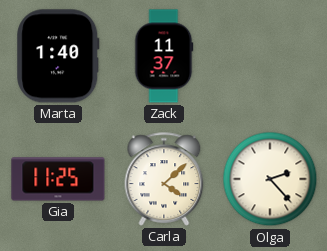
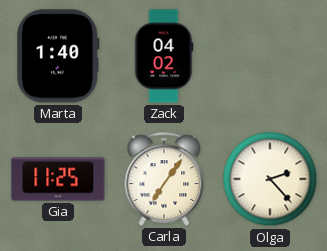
Zack: 11:37 -> 04:02 (164, 56)
Carla: 4:08 -> 7:06 (164, 179)
